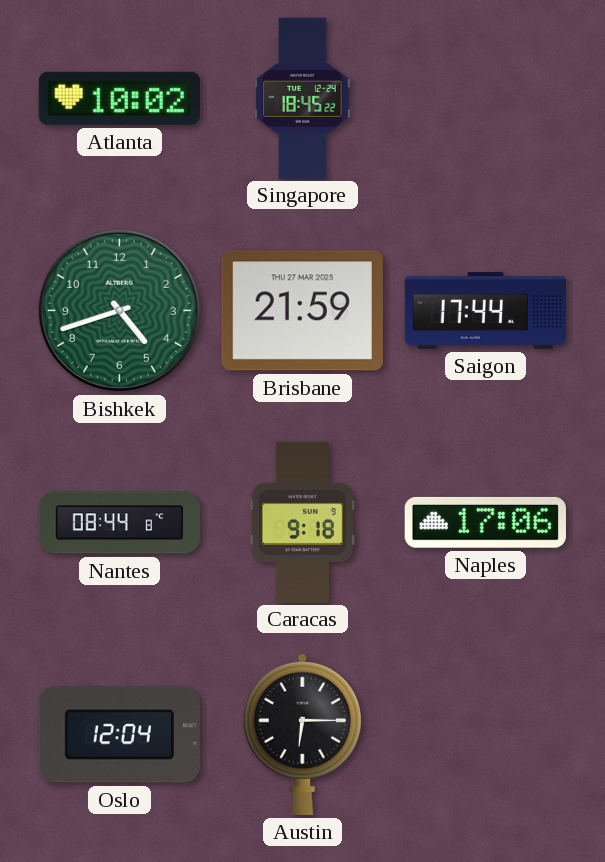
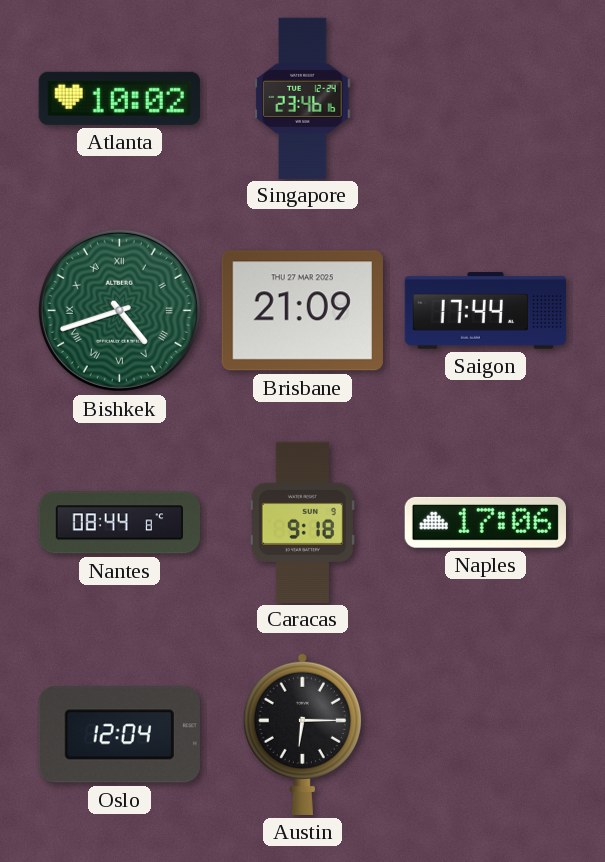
Singapore: 18:45 -> 23:46 (303, 98)
Bishkek numerals: Arabic -> Roman (119, 310)
Brisbane: 21:59 -> 21:09 (302, 311)
